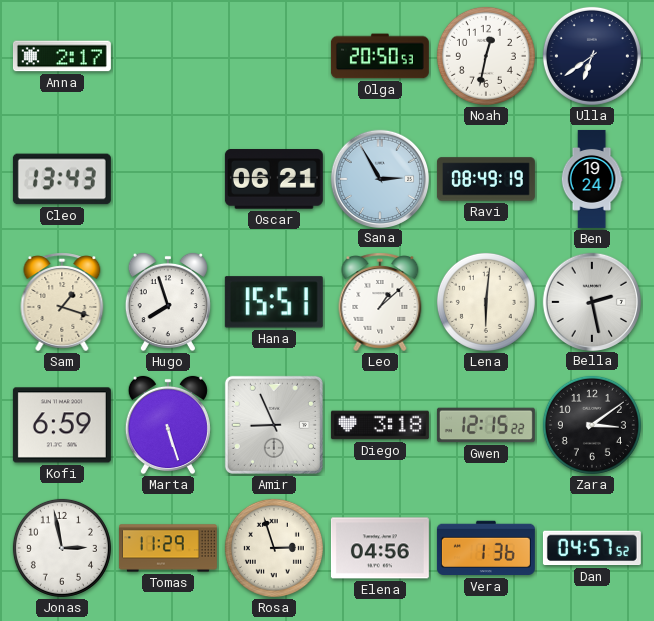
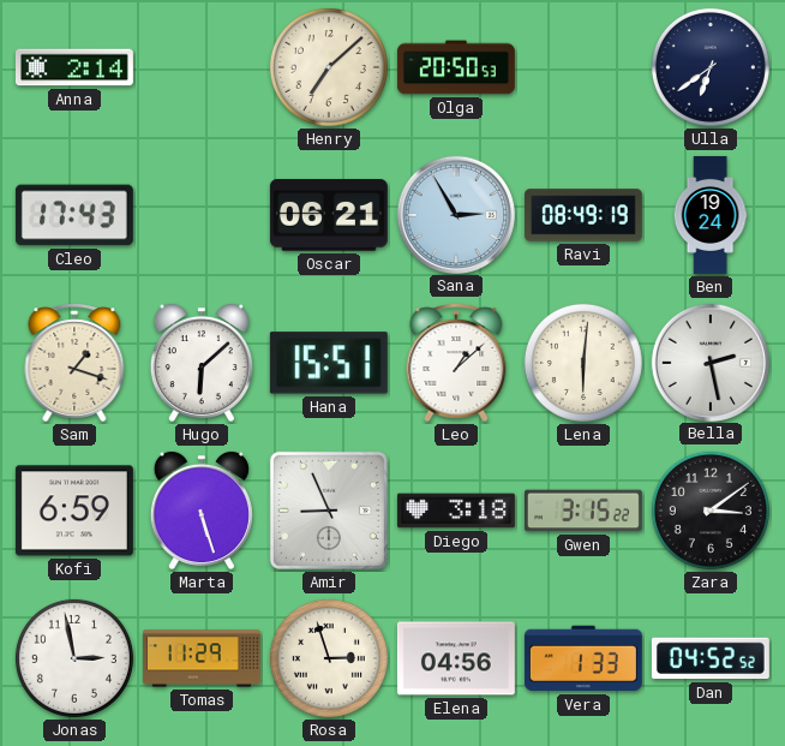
Anna: 2:17 -> 2:14 (74, 67)
Henry: none -> 7:08 (329, 67)
Noah: 12:32 -> none (486, 56)
Cleo: 13:43 -> 17:43 (74, 215)
Hugo: 7:57 -> 6:08 (202, 363)
Gwen: 12:15 -> 3:15 (583, 511)
Vera: 1:36 -> 1:33 (583, 658)
Dan: 04:57 -> 04:52 (711, 658)
